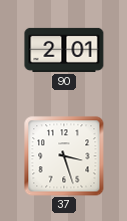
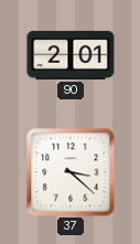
37: 3:27 -> 3:22 (71, 172)
